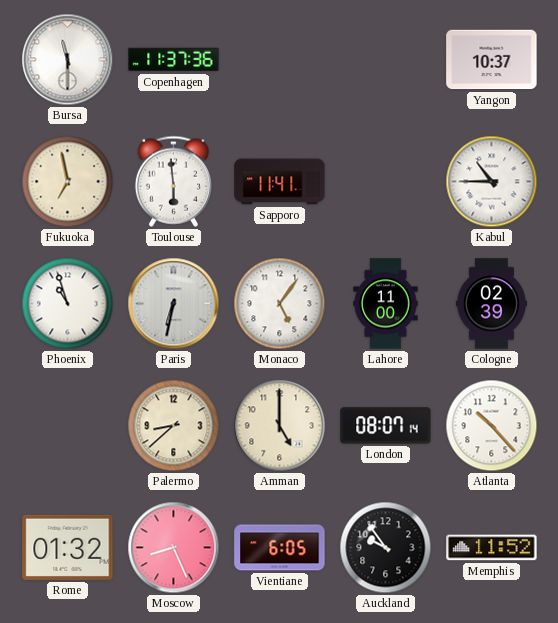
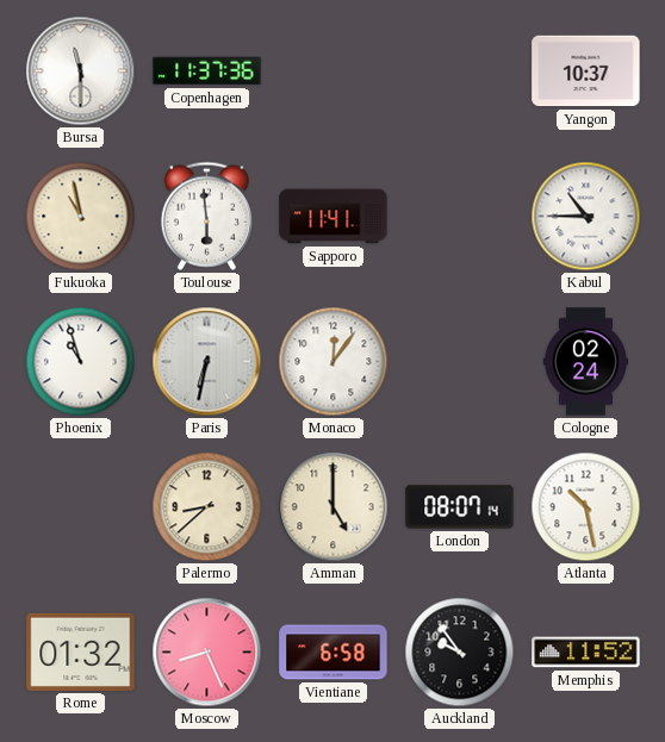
Fukuoka: 6:58 -> 10:58 (81, 217)
Monaco: 5:06 -> 12:06 (334, 362)
Lahore: 11:00 -> none (386, 304)
Cologne: 02:39 -> 02:24 (585, 362)
Atlanta: 10:23 -> 10:28 (586, 507)
Vientiane: 6:05 -> 6:58 (334, 653)
